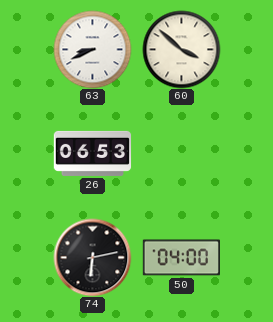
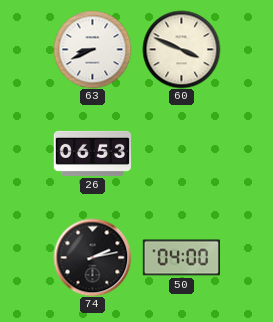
60: 3:52 -> 3:49 (181, 49)
74: 6:13 -> 2:13 (92, 257)
